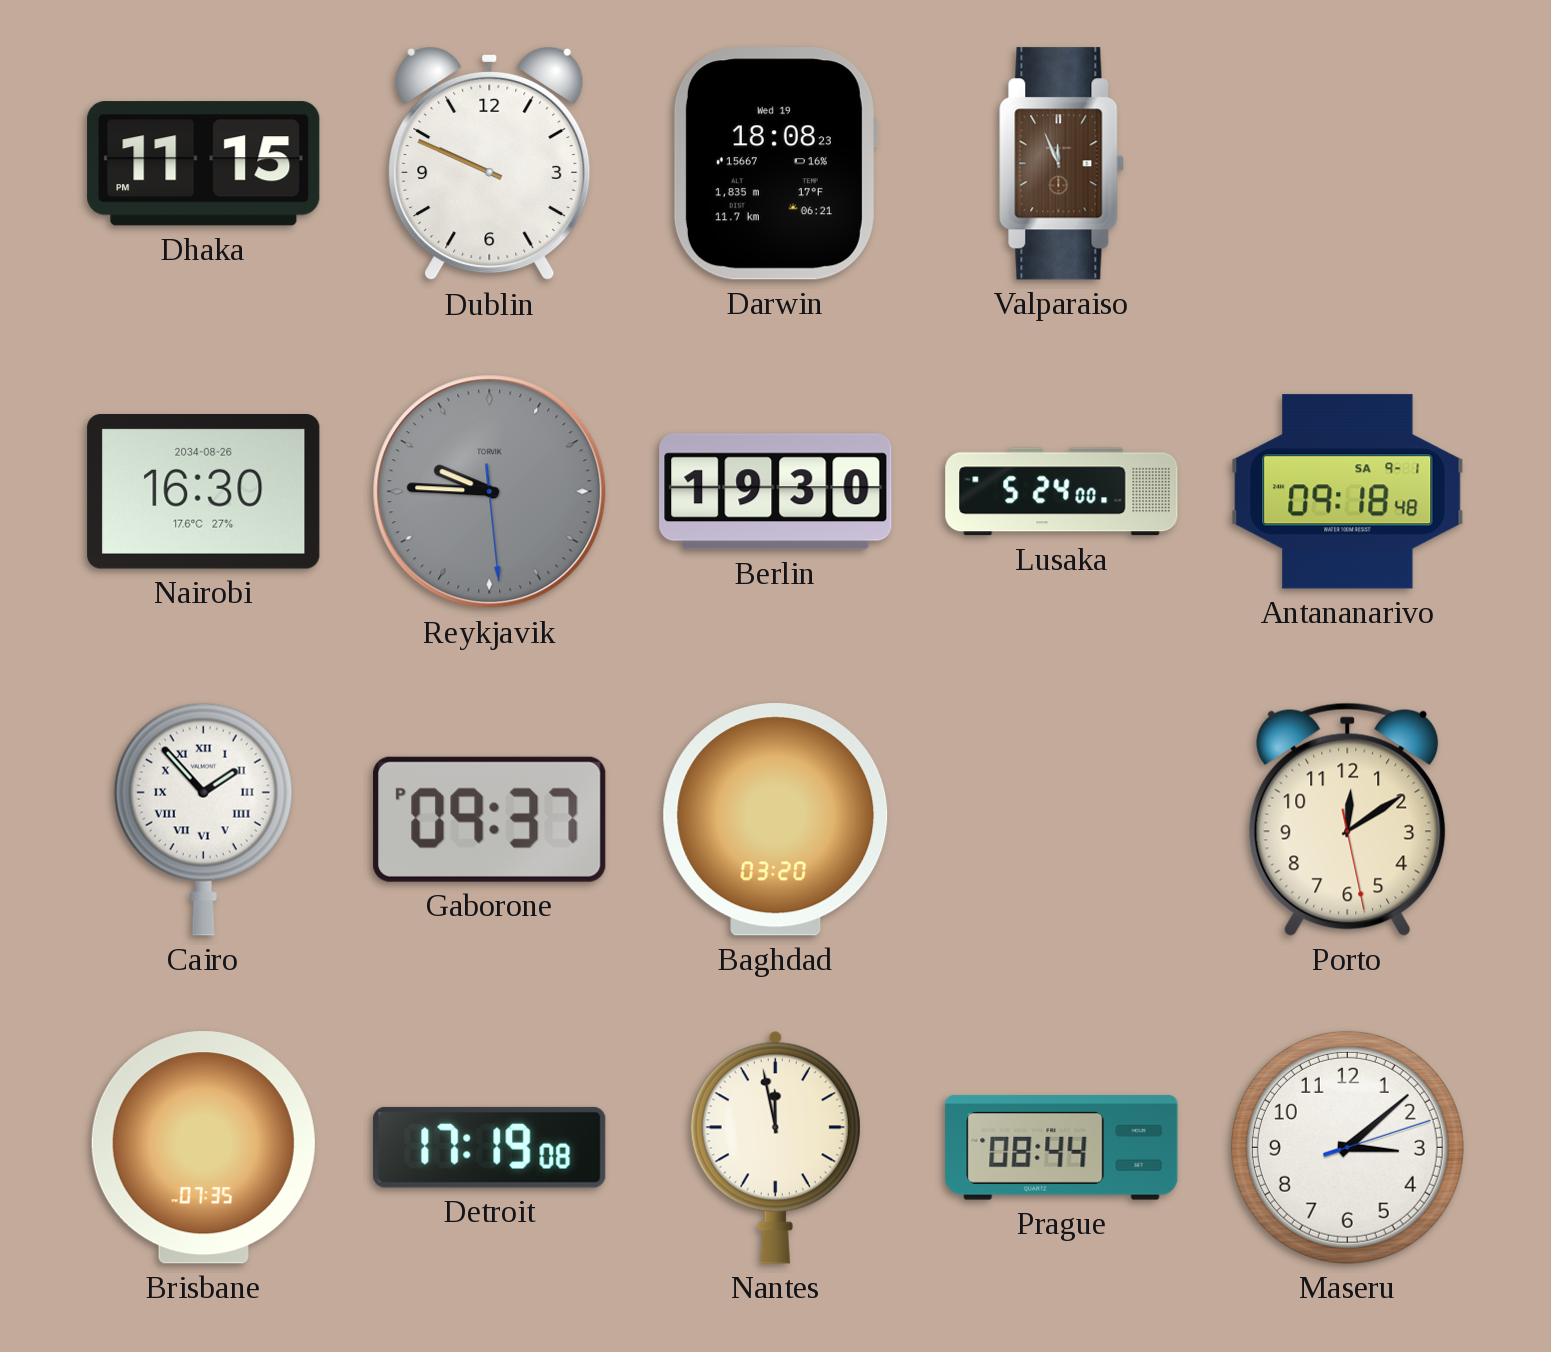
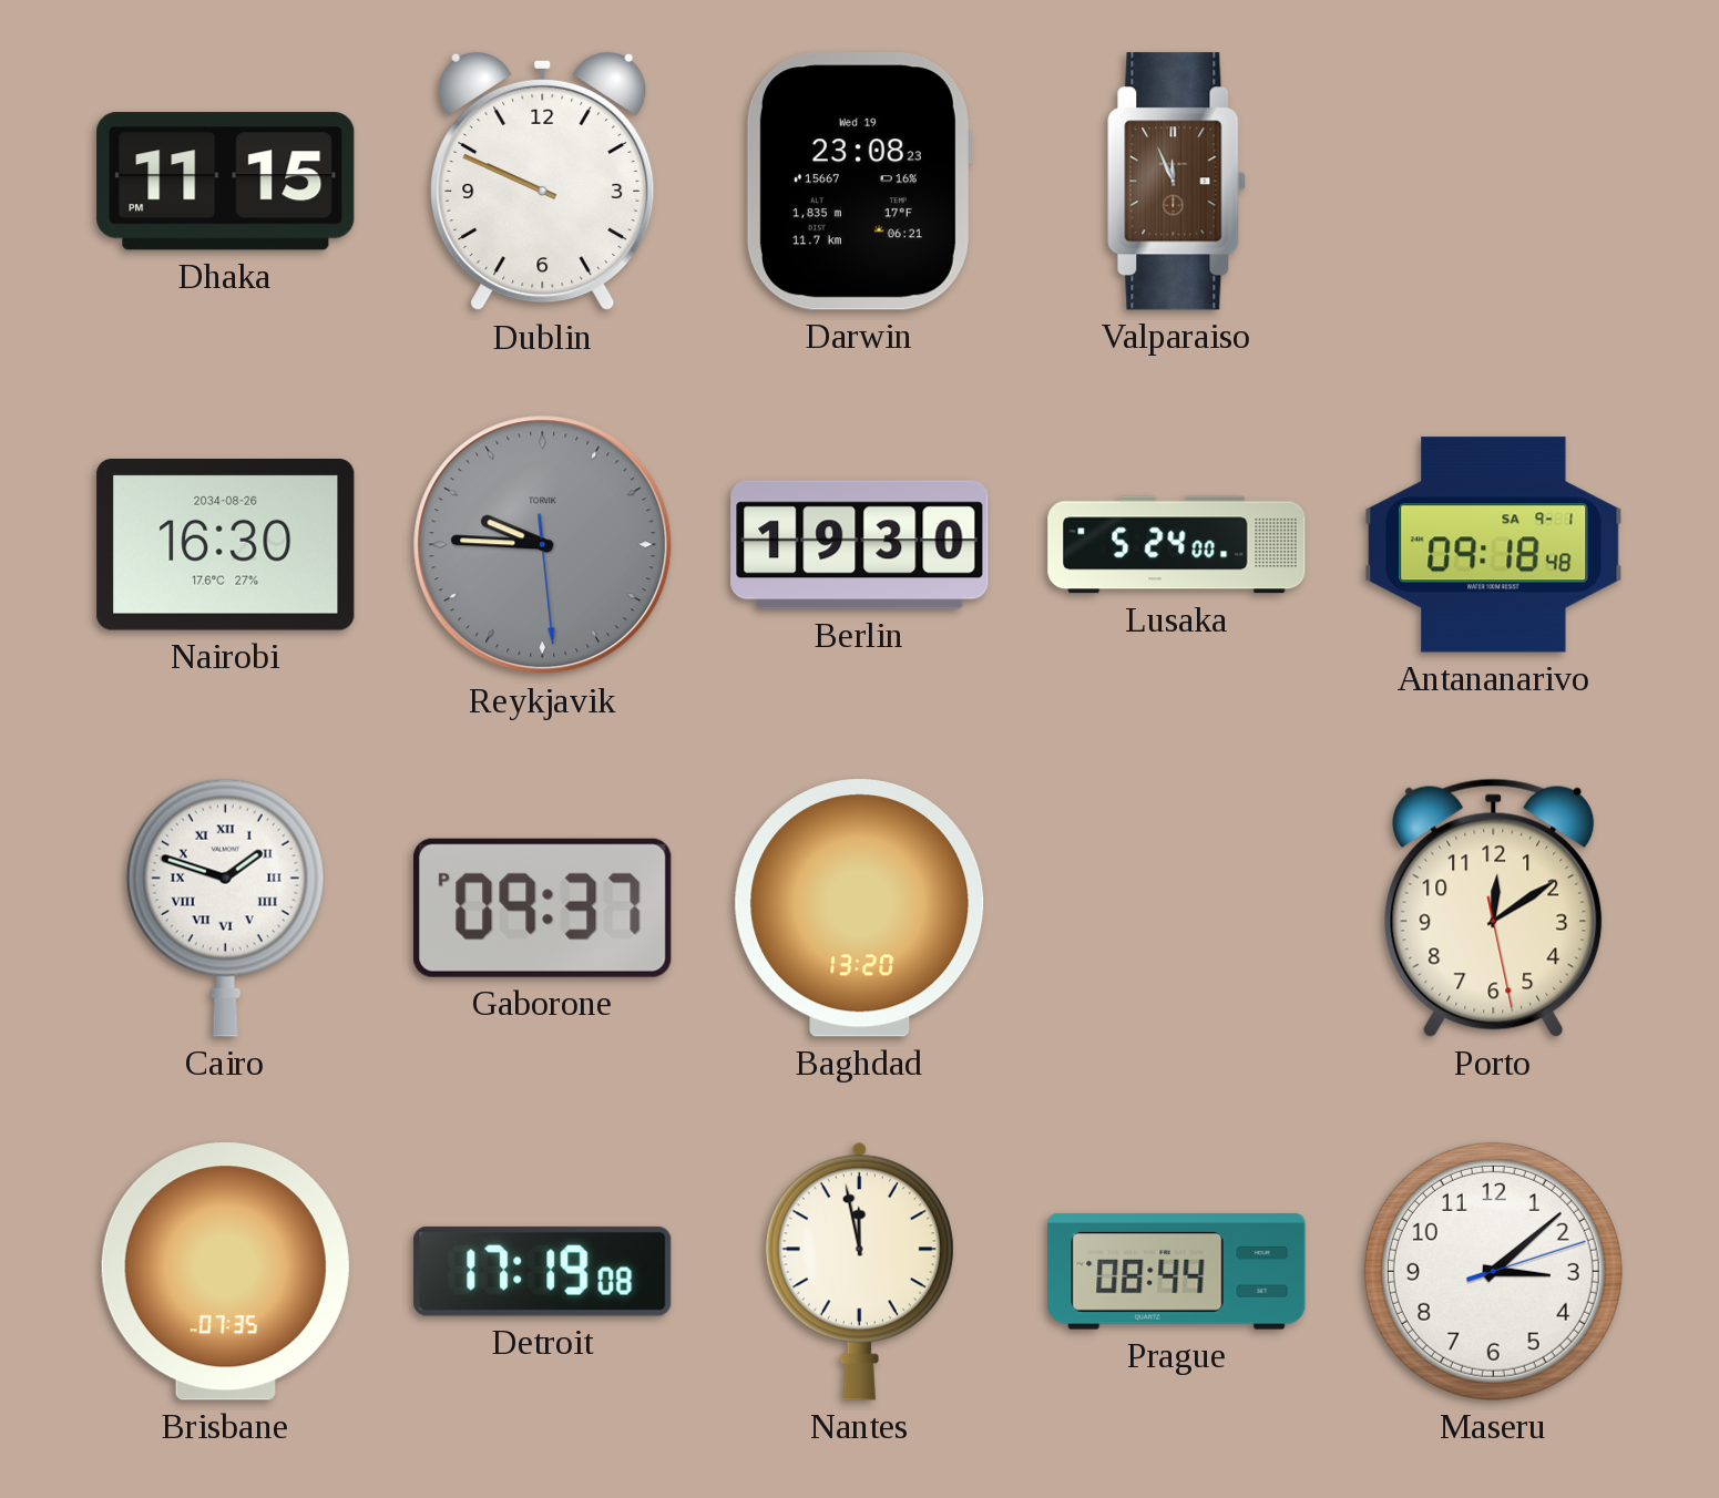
Darwin: 18:08 -> 23:08 (859, 182)
Cairo: 1:53 -> 1:48 (225, 907)
Baghdad: 03:20 -> 13:20 (860, 909)
